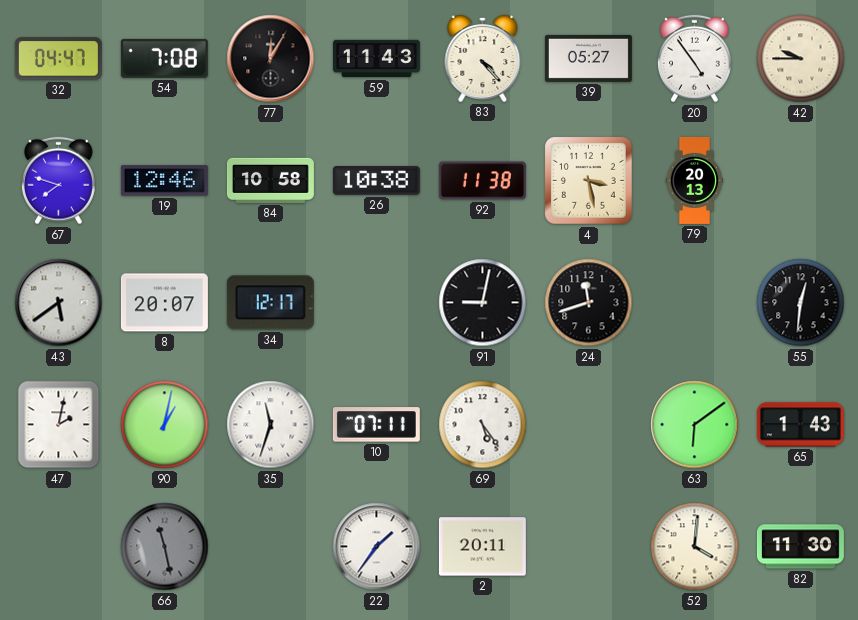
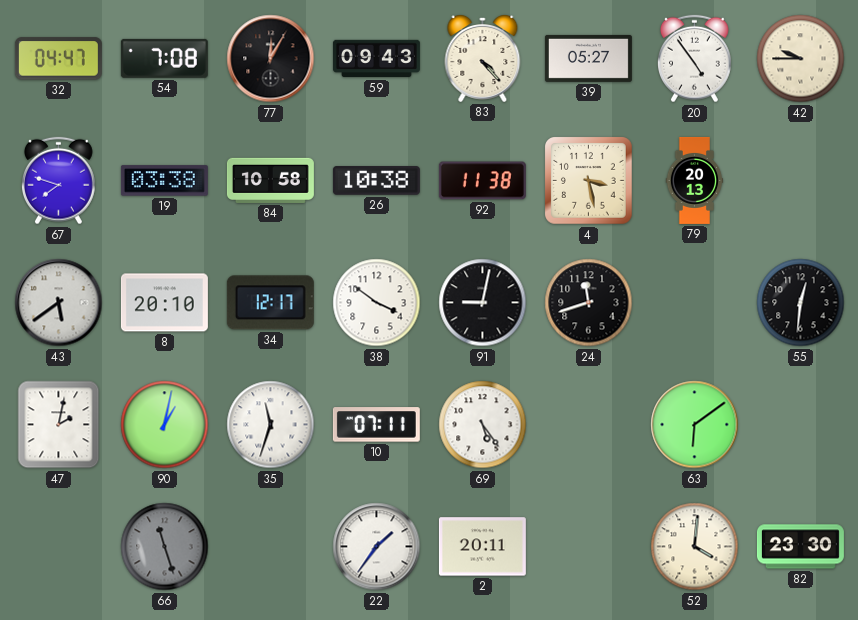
59: 11:43 -> 09:43 (376, 59)
19: 12:46 -> 03:38 (164, 181)
8: 20:07 -> 20:10 (164, 303)
38: none -> 3:51 (377, 303)
65: 1:43 -> none (800, 425)
66: 11:28 -> 11:27 (165, 547)
82: 11:30 -> 23:30 (800, 547)
